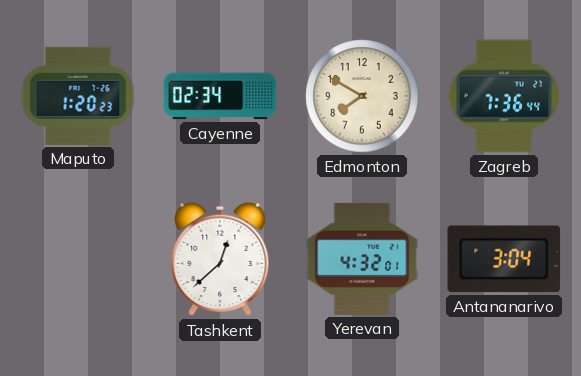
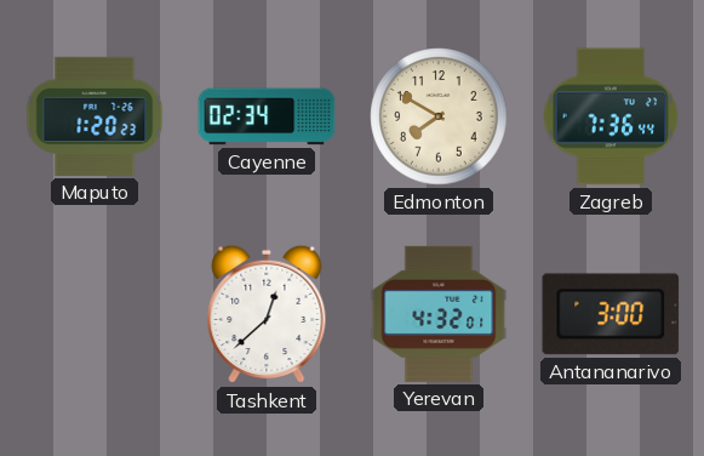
Antananarivo: 3:04 -> 3:00 (611, 314)
